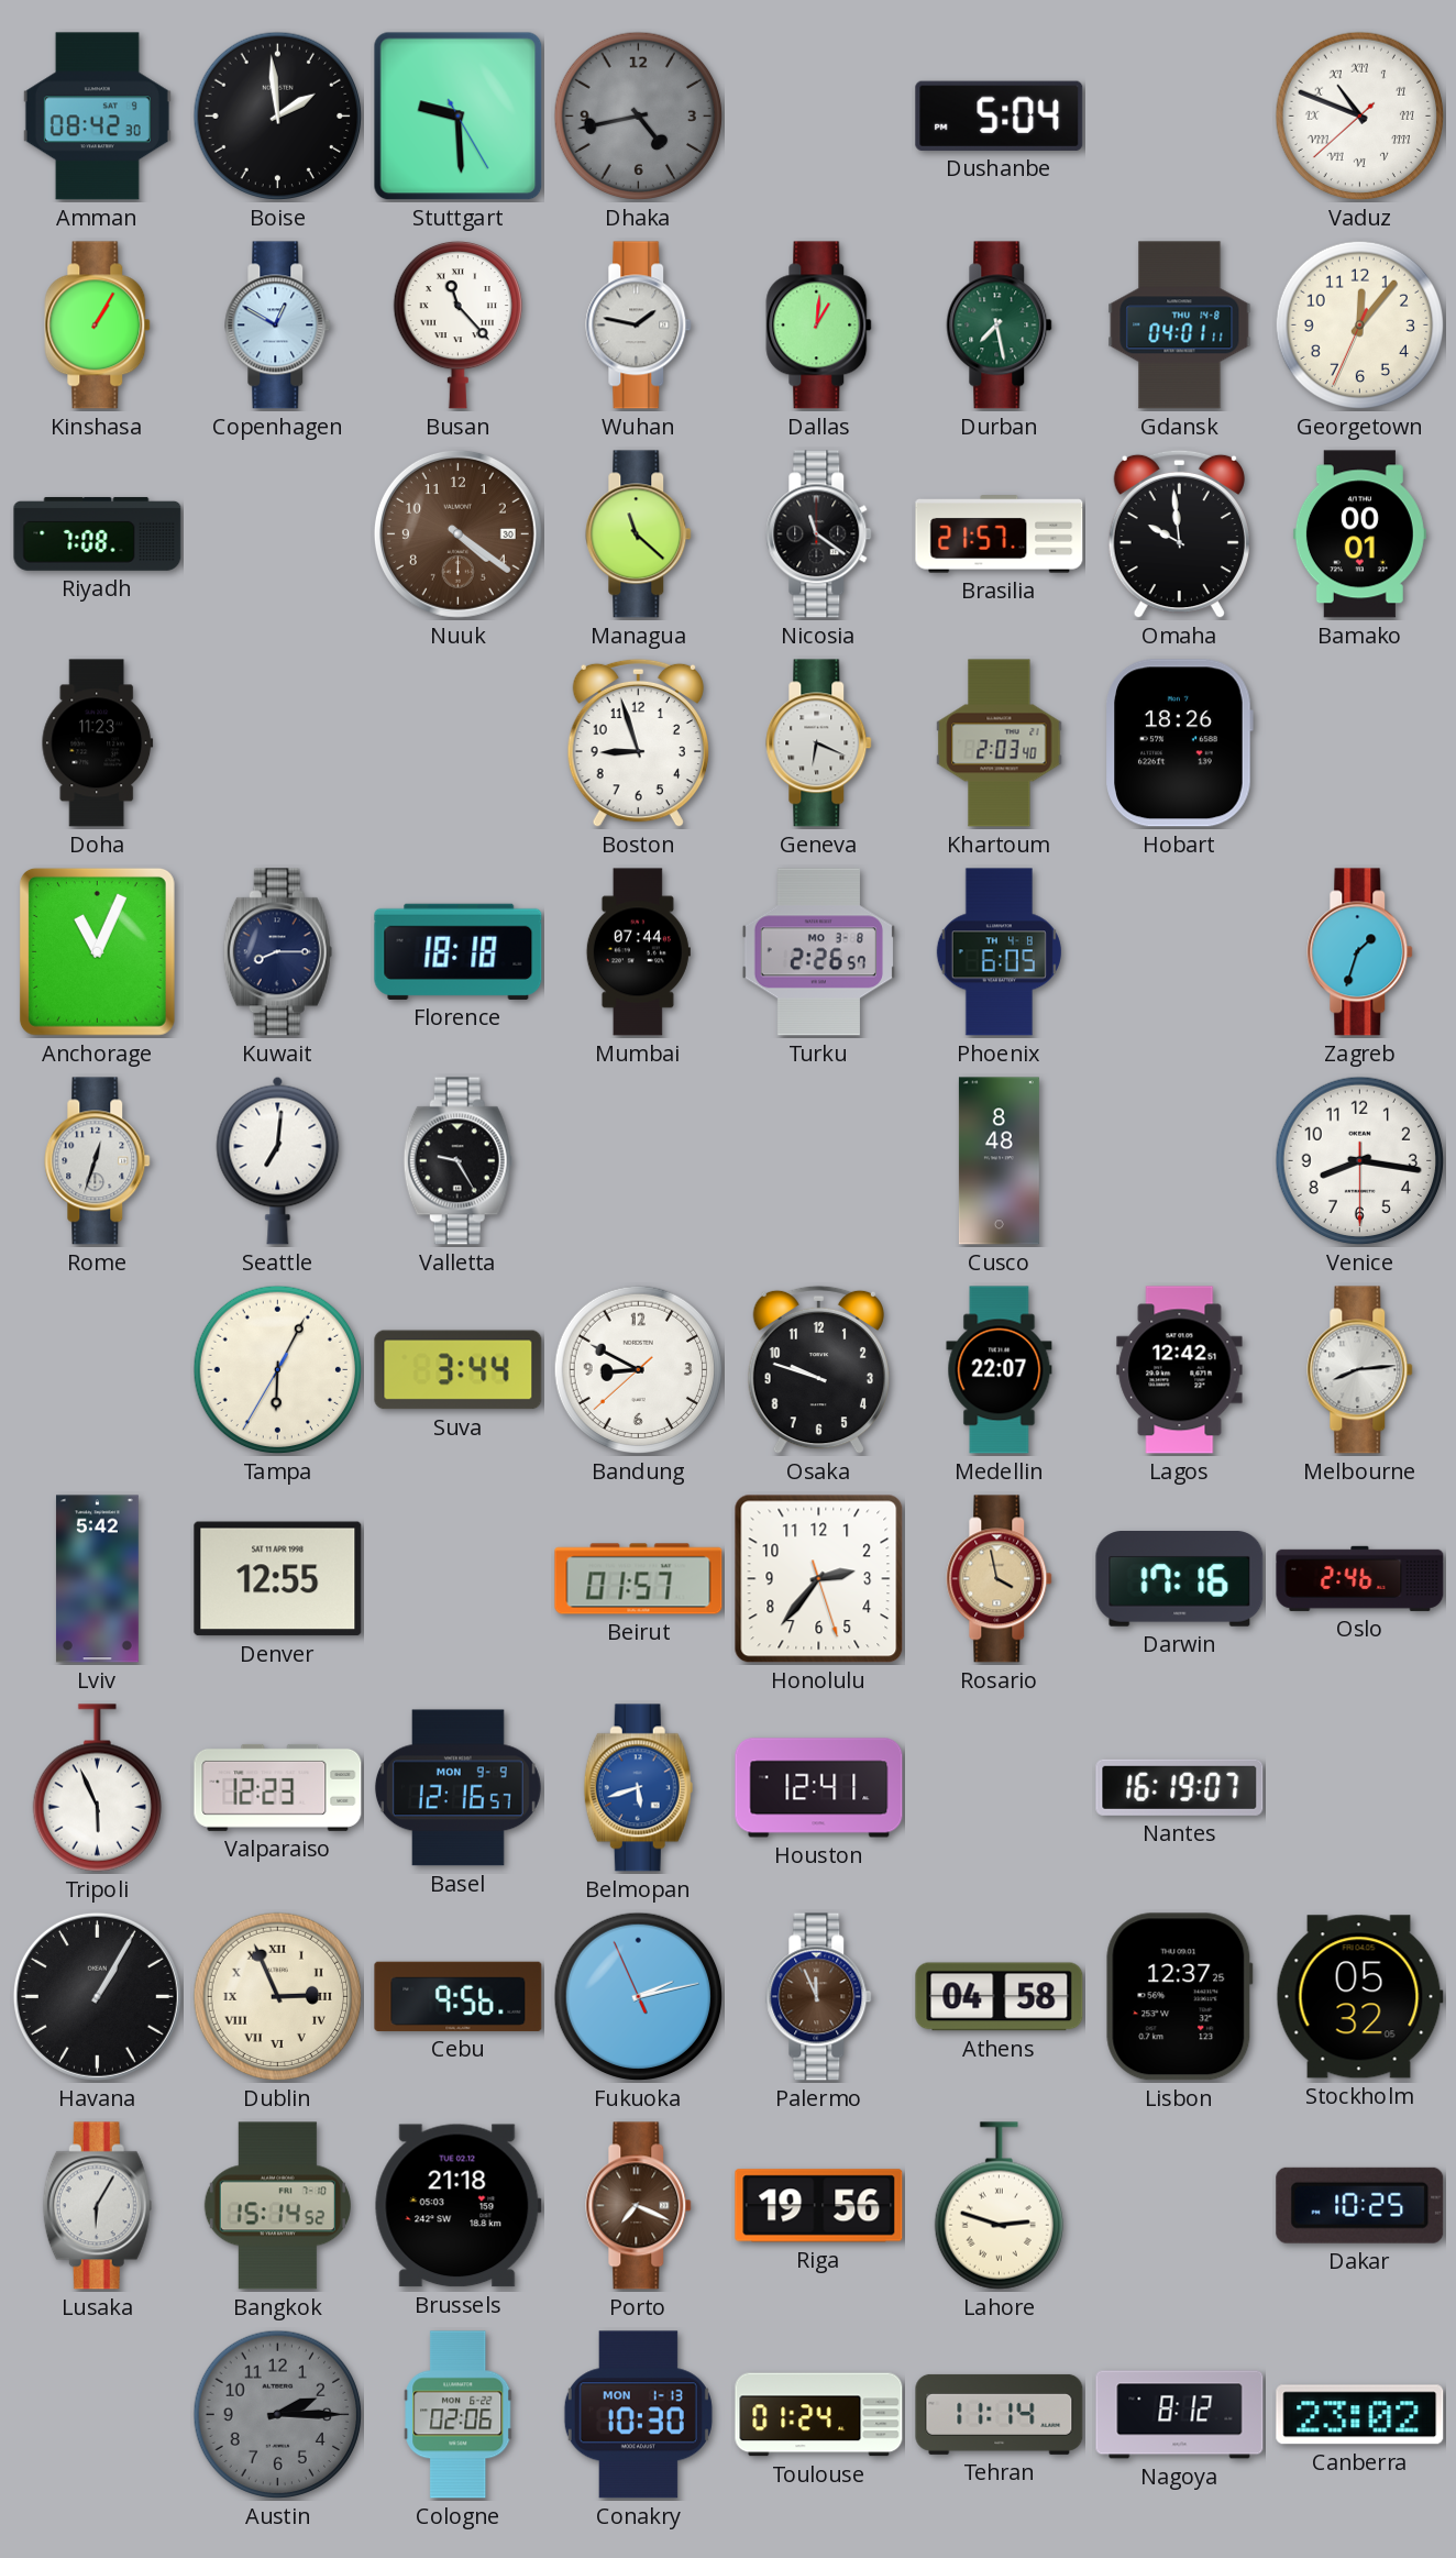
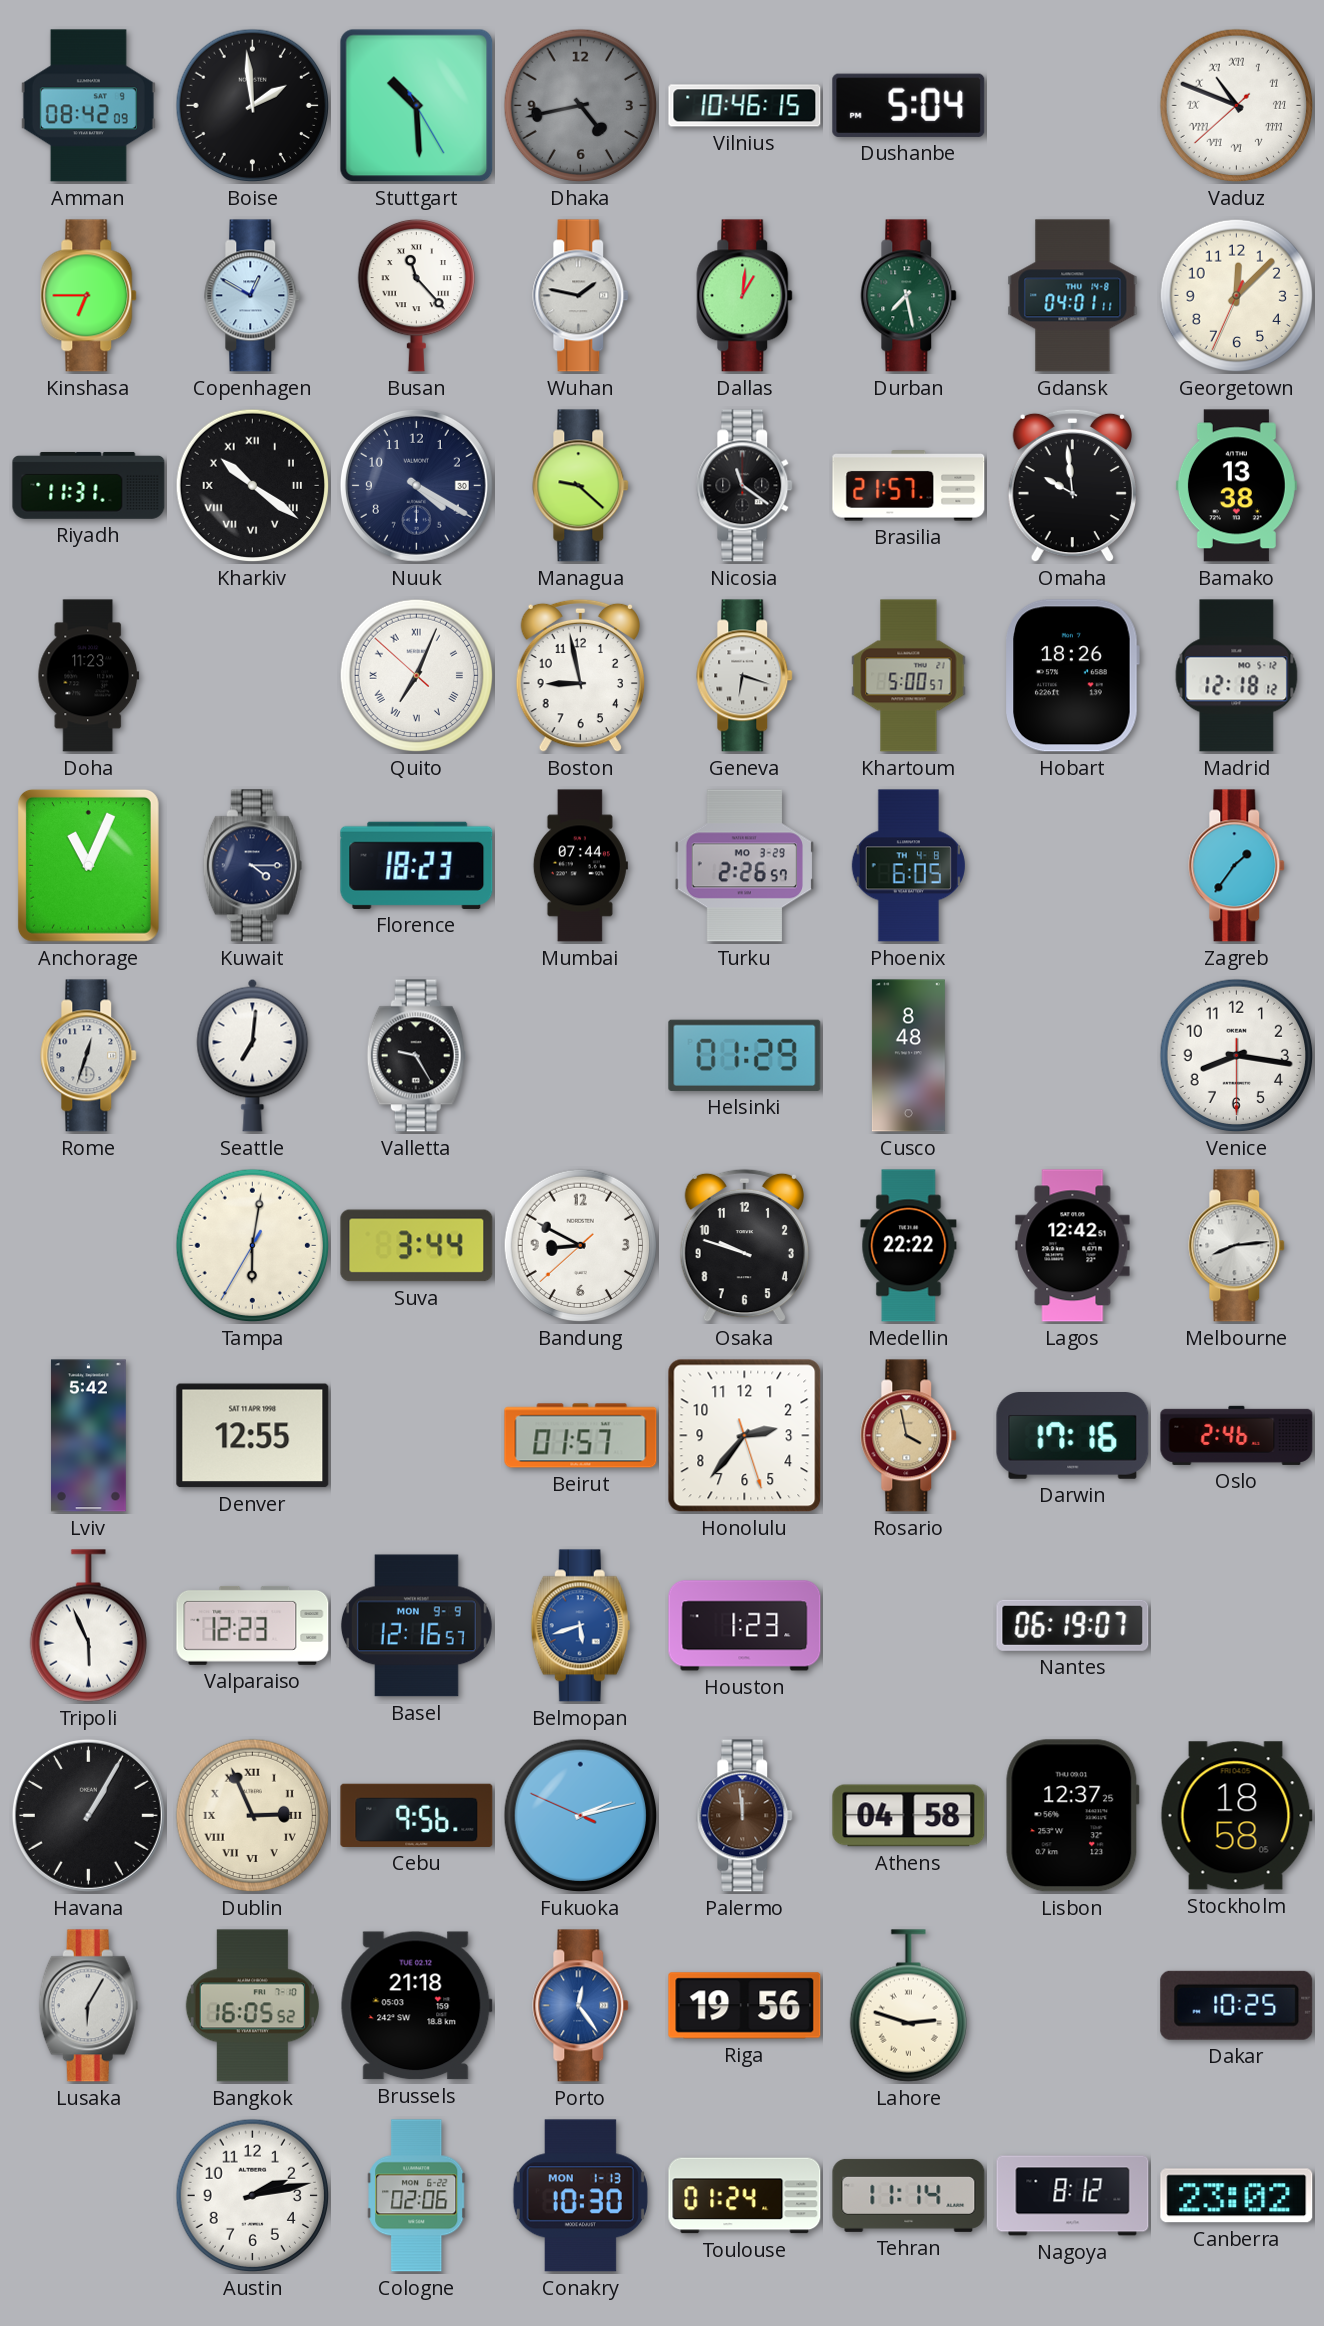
Amman: 08:42:30 -> 08:42:09 (88, 106)
Stuttgart: 9:29 -> 10:29 (417, 106)
Vilnius: none -> 10:46 (745, 106)
Kinshasa: 1:05 -> 6:45 (89, 296)
Georgetown: 12:06 -> 12:07 (1237, 296)
Riyadh: 7:08 -> 11:31 (89, 485)
Kharkiv: none -> 10:21 (253, 486)
Nuuk: 4:21 -> 4:20 (416, 485)
Nuuk dial: brown -> navy (416, 485)
Managua: 11:22 -> 9:22 (581, 486)
Bamako: 00:01 -> 13:38 (1236, 486)
Quito: none -> 7:03 (417, 676)
Boston: 8:57 -> 8:58 (580, 676)
Geneva: 6:19 -> 6:18 (745, 676)
Khartoum: 2:03 -> 5:00 (909, 676)
Madrid: none -> 12:18 (1237, 676)
Kuwait: 8:15 -> 4:15 (252, 866)
Florence: 18:18 -> 18:23 (417, 865)
Turku date: MO 3-8 -> MO 3-29 (745, 866)
Zagreb: 1:33 -> 1:36 (1237, 866)
Helsinki: none -> 01:29 (745, 1055)
Tampa: 6:04 -> 6:01 (253, 1246)
Medellin: 22:07 -> 22:22 (909, 1246)
Houston: 12:41 -> 1:23 (745, 1626)
Nantes: 16:19 -> 06:19 (1073, 1625)
Fukuoka: 2:12:56 -> 2:12:49 (581, 1816)
Palermo: 11:56 -> 11:59 (745, 1816)
Stockholm: 05:32 -> 18:58 (1236, 1816)
Bangkok: 15:14 -> 16:05 (252, 2006)
Porto: 7:19 -> 12:24 (581, 2006)
Porto dial: brown -> blue (581, 2006)
Austin: 2:15 -> 2:13 (253, 2196)
Austin dial: grey -> white (253, 2196)
